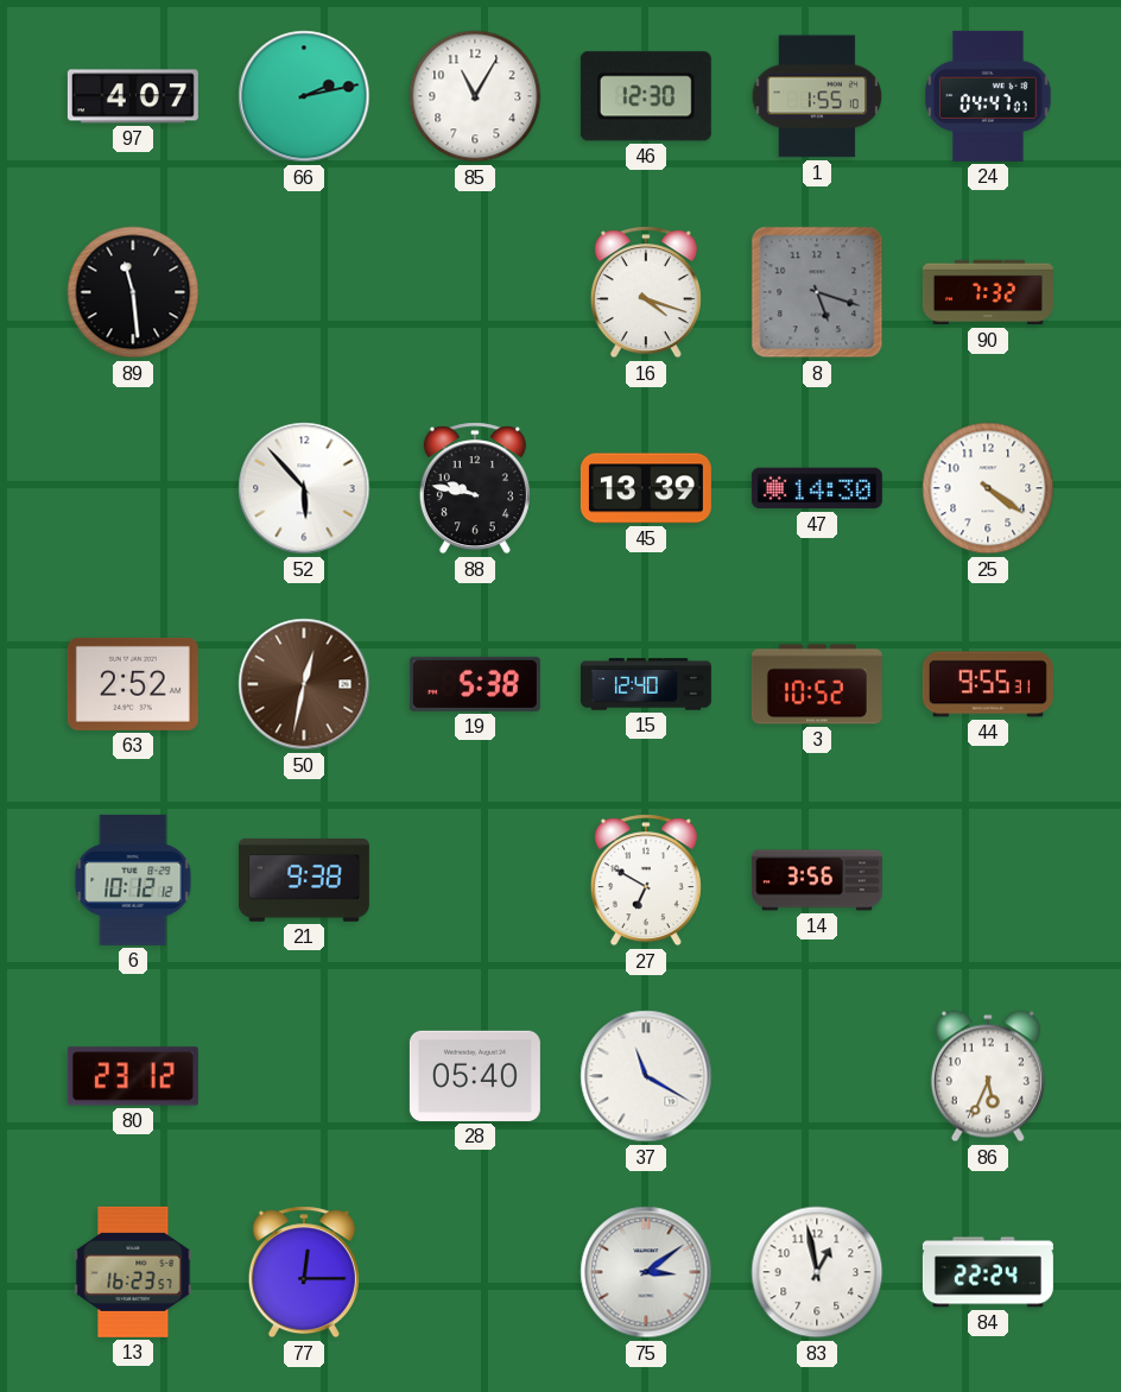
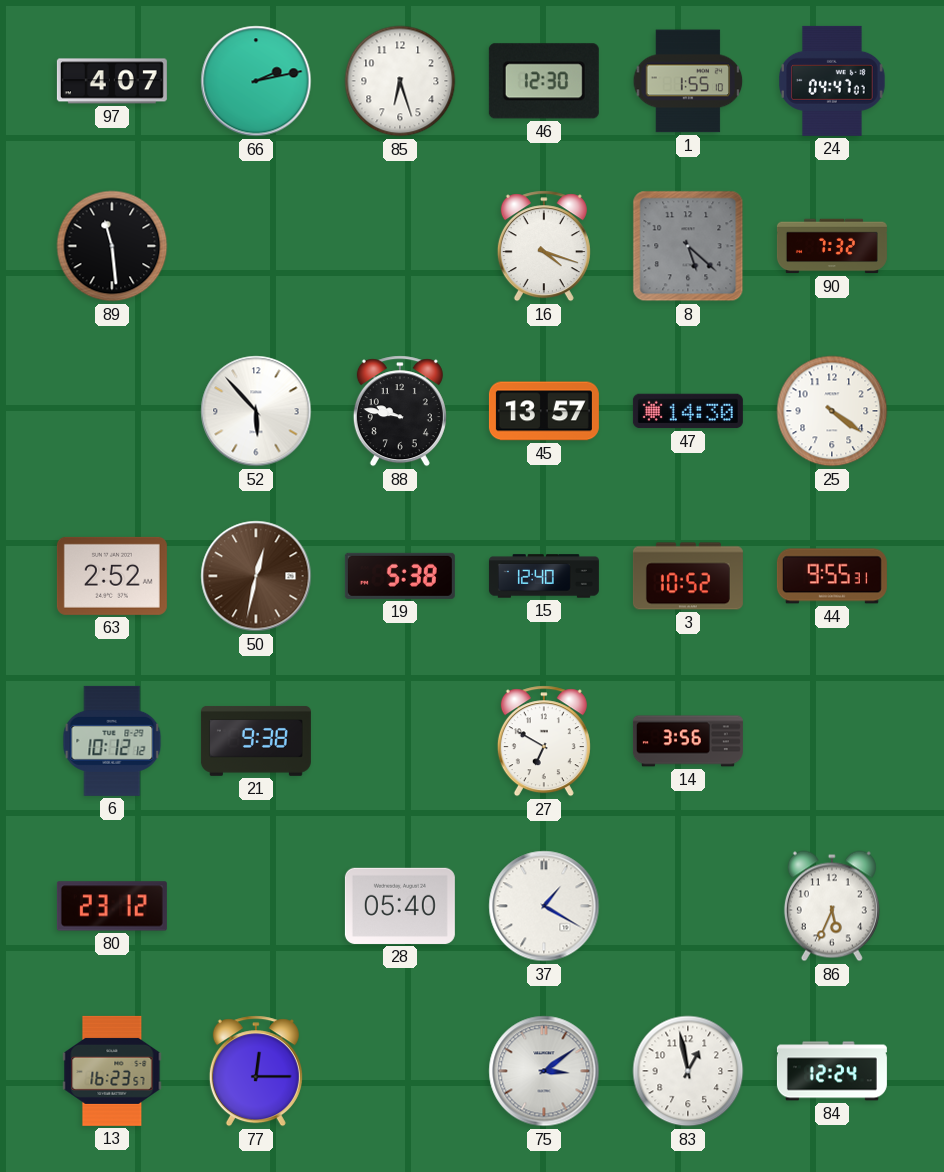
85: 11:05 -> 6:27 (400, 81)
8: 5:18 -> 5:22 (688, 246)
45: 13:39 -> 13:57 (544, 411)
37: 11:20 -> 1:20 (544, 906)
84: 22:24 -> 12:24 (832, 1071)
